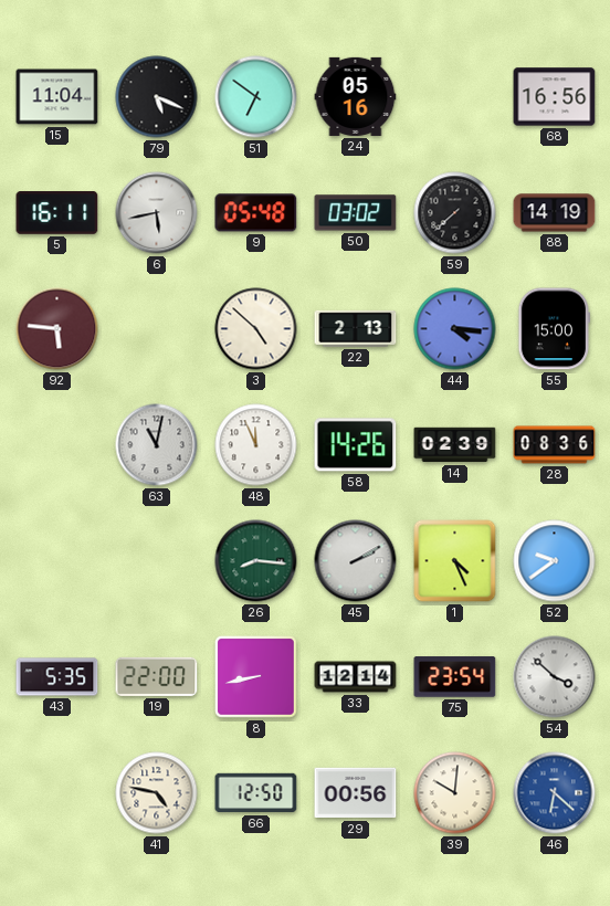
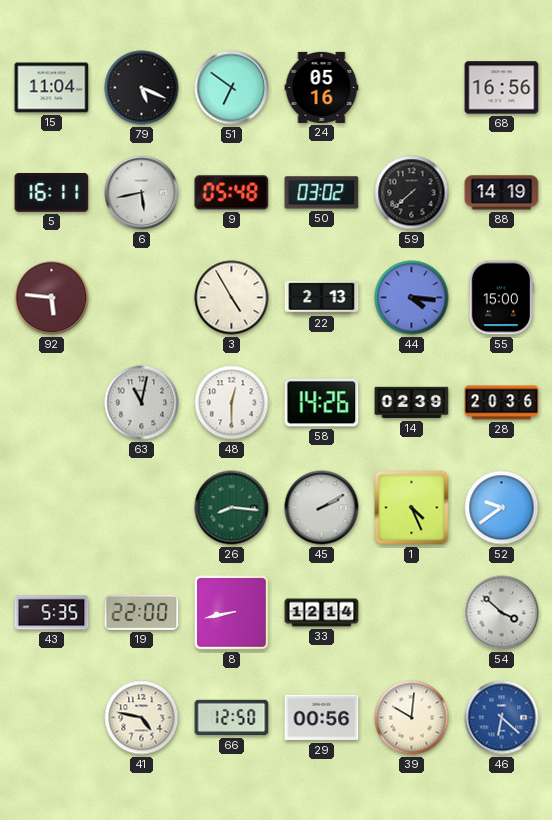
3: 4:52 -> 4:55 (232, 298)
48: 11:56 -> 12:30 (232, 403)
28: 08:36 -> 20:36 (502, 403)
75: 23:54 -> none (455, 677)
